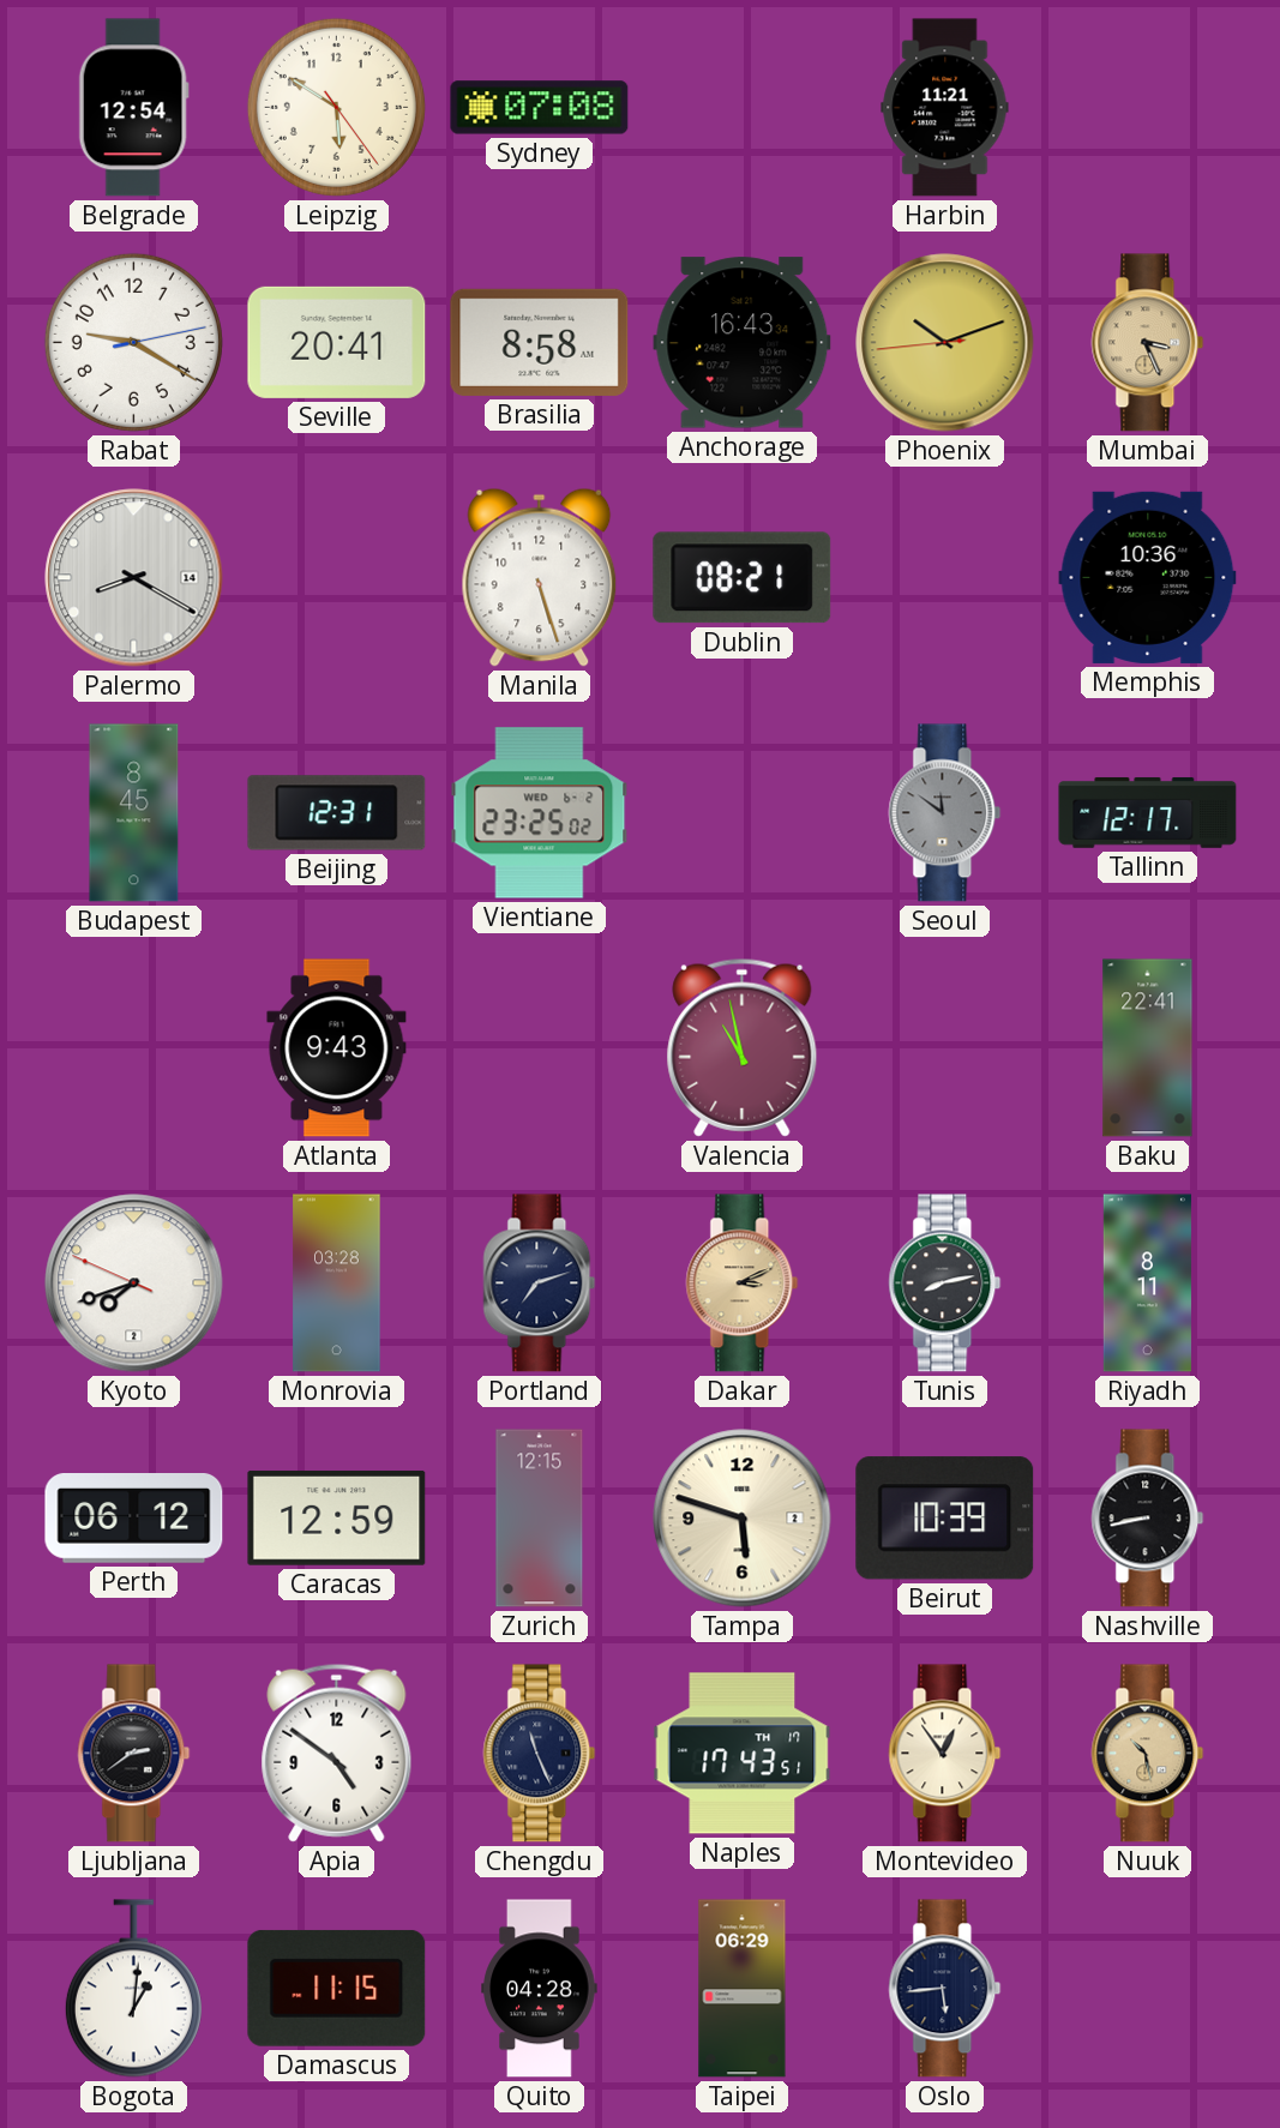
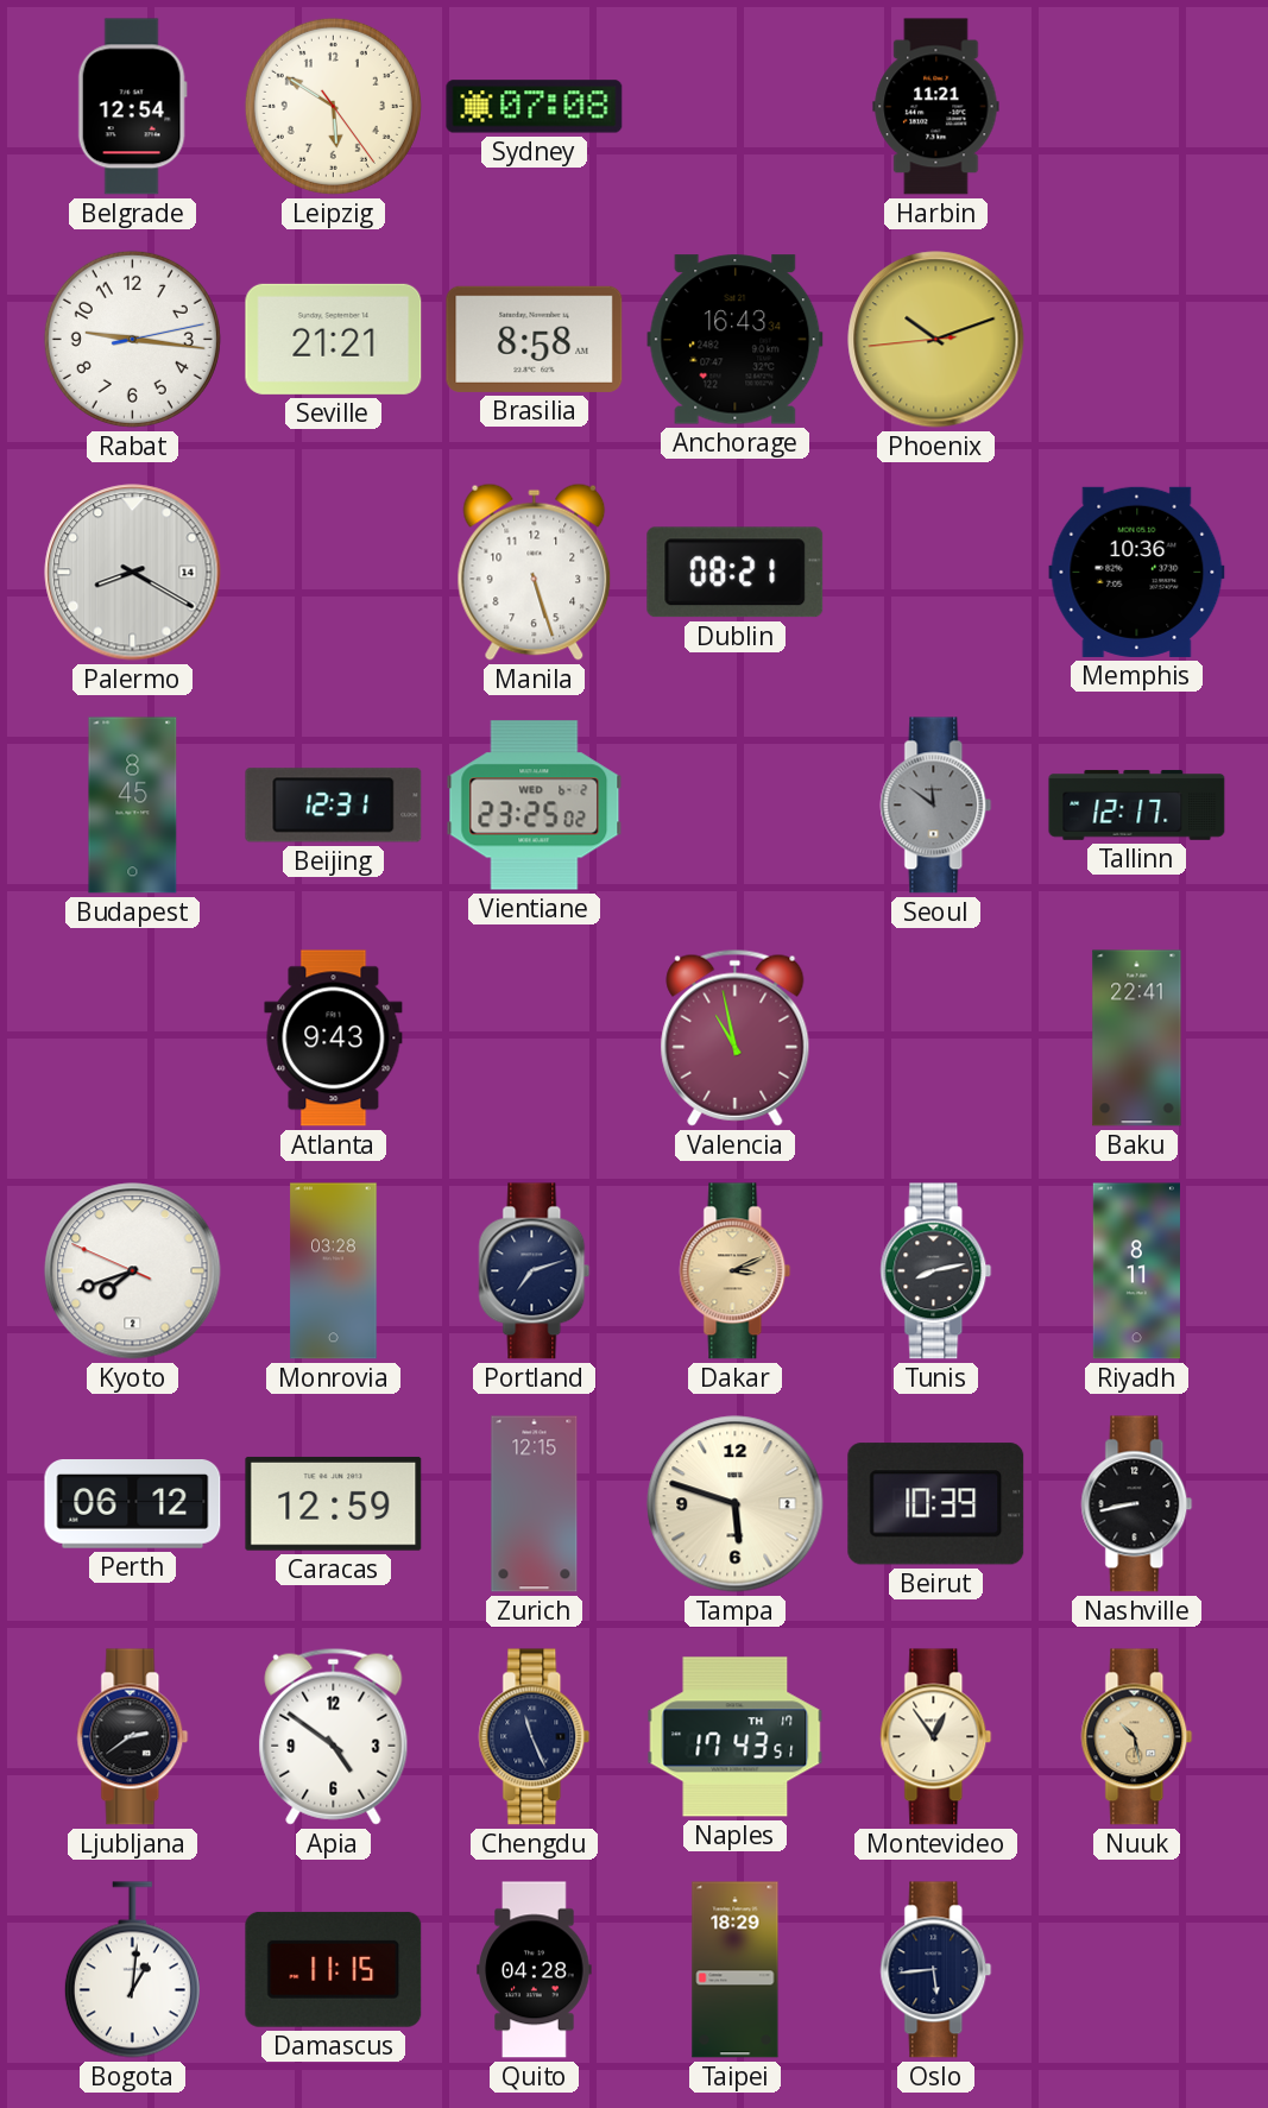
Rabat: 9:20 -> 9:16 (132, 339)
Seville: 20:41 -> 21:21 (334, 339)
Mumbai: 3:26 -> none (1148, 343)
Taipei: 06:29 -> 18:29 (736, 1970)
